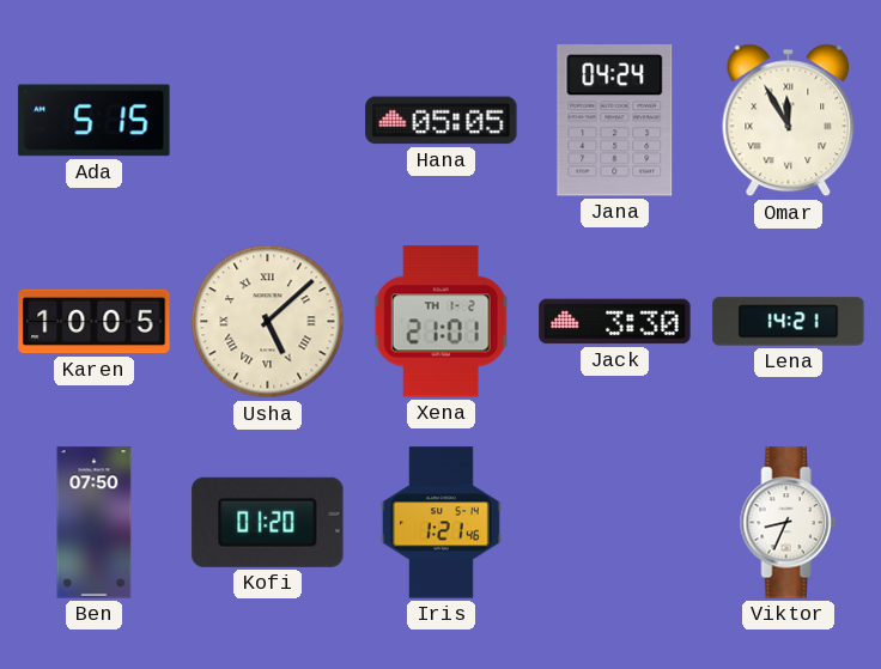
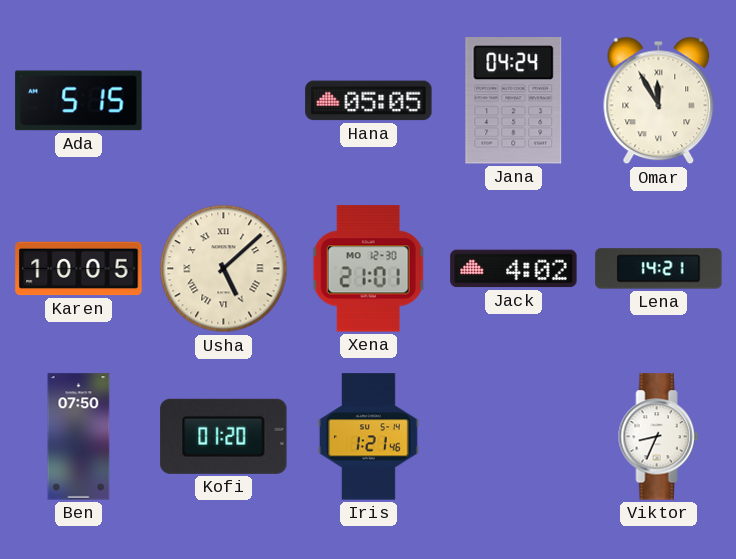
Xena date: TH 1-2 -> MO 12-30 (368, 269)
Jack: 3:30 -> 4:02 (514, 269)
